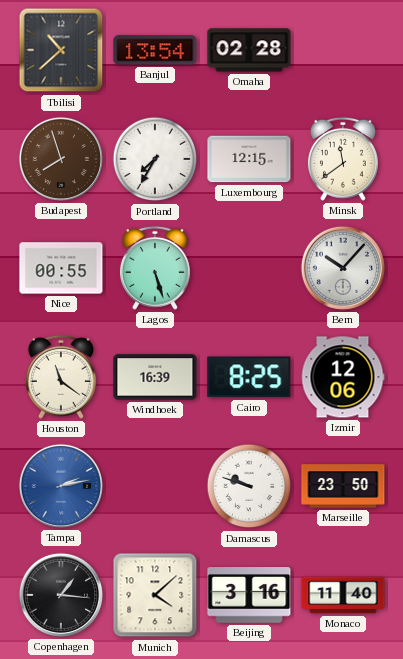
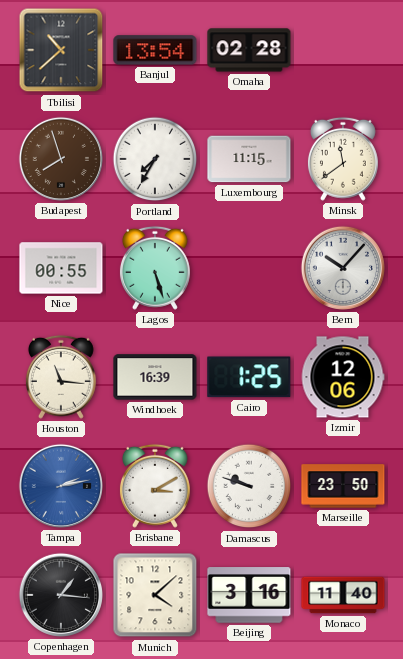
Luxembourg: 12:15 -> 11:15 (249, 159)
Houston: 11:21 -> 11:16 (61, 377)
Cairo: 8:25 -> 1:25 (249, 377)
Brisbane: none -> 3:10 (155, 486)
